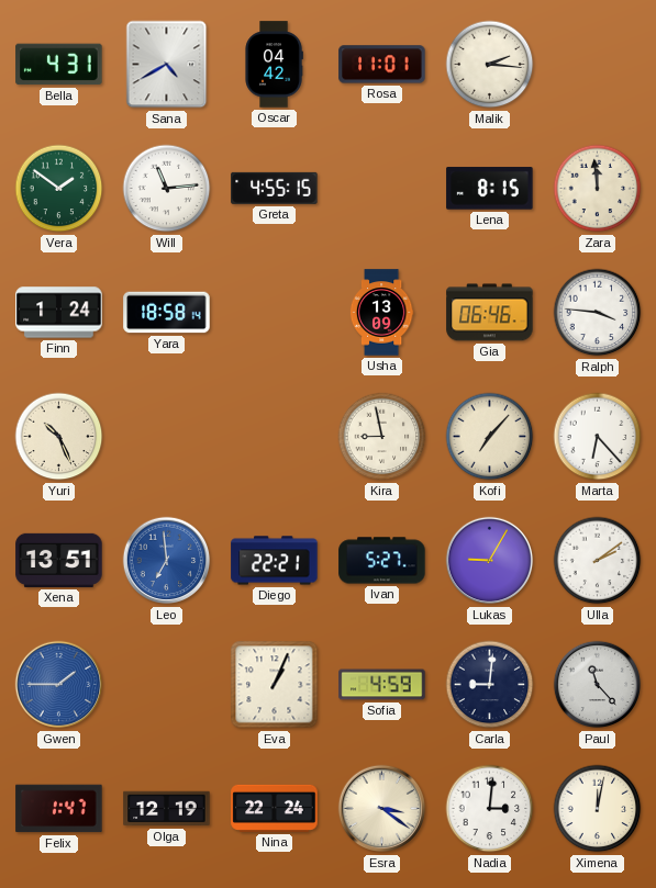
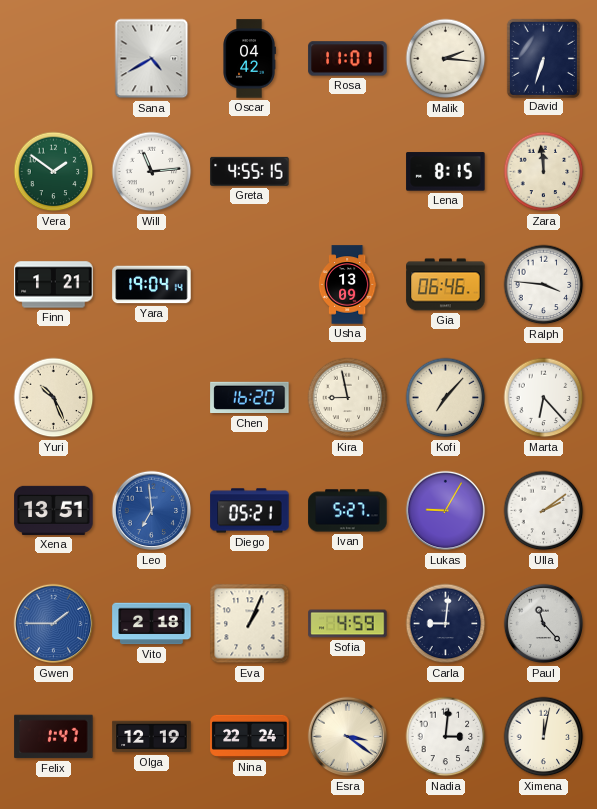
Bella: 4:31 -> none (59, 65)
David: none -> 6:33 (543, 58)
Finn: 1:24 -> 1:21 (54, 285)
Yara: 18:58 -> 19:04 (152, 285)
Chen: none -> 16:20 (250, 398)
Diego: 22:21 -> 05:21 (250, 511)
Vito: none -> 2:18 (152, 624)
